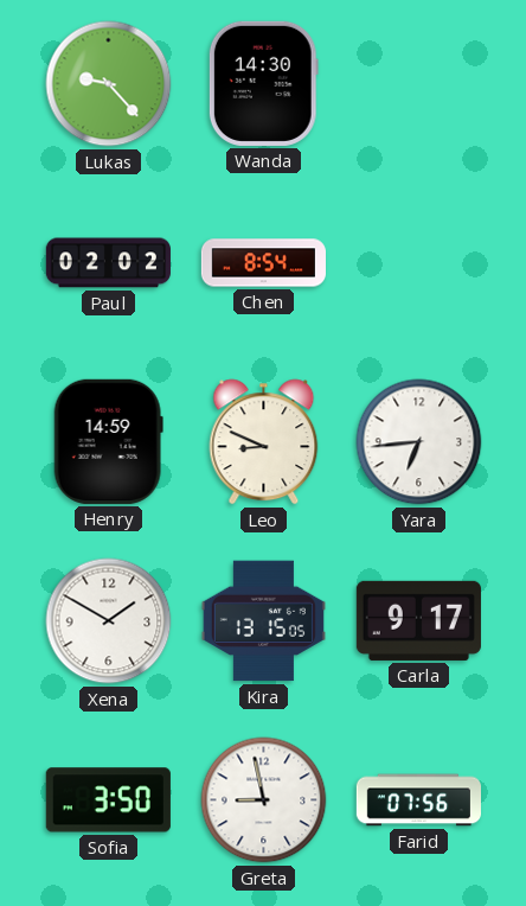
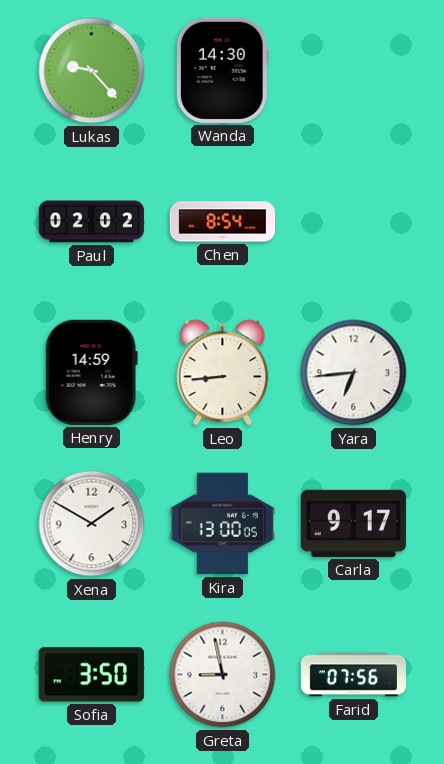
Leo: 8:49 -> 8:44 (223, 373)
Kira: 13:15 -> 13:00 (222, 524)
